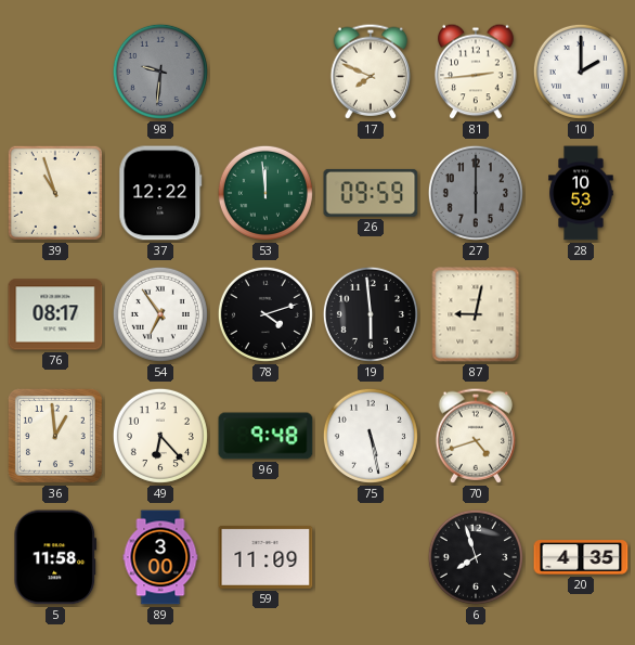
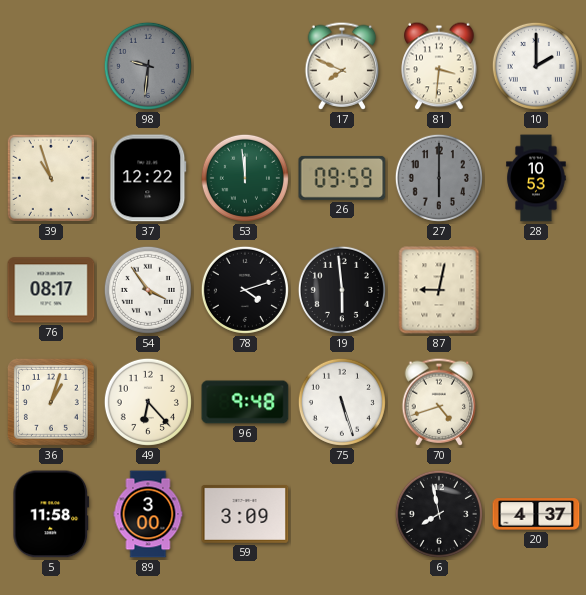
81: 2:44 -> 3:31 (439, 66)
54: 6:54 -> 3:54 (148, 290)
36: 12:59 -> 1:03 (51, 402)
75: 5:28 -> 5:27 (342, 402)
59: 11:09 -> 3:09 (245, 514)
6: 7:57 -> 7:58 (439, 514)
20: 4:35 -> 4:37 (536, 514)
